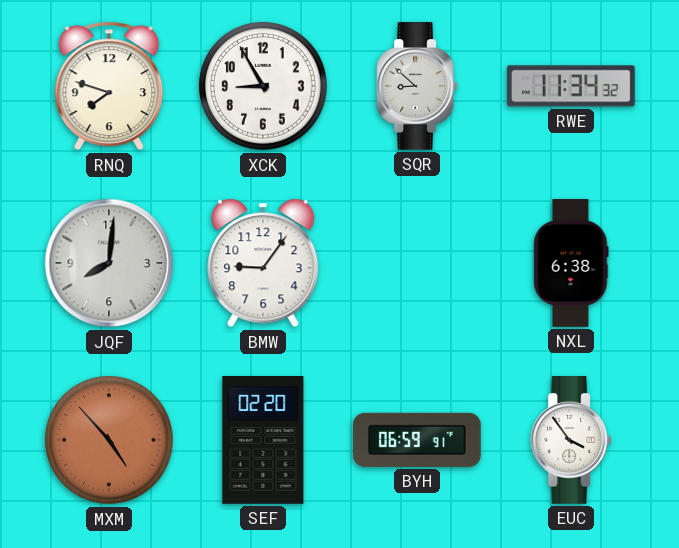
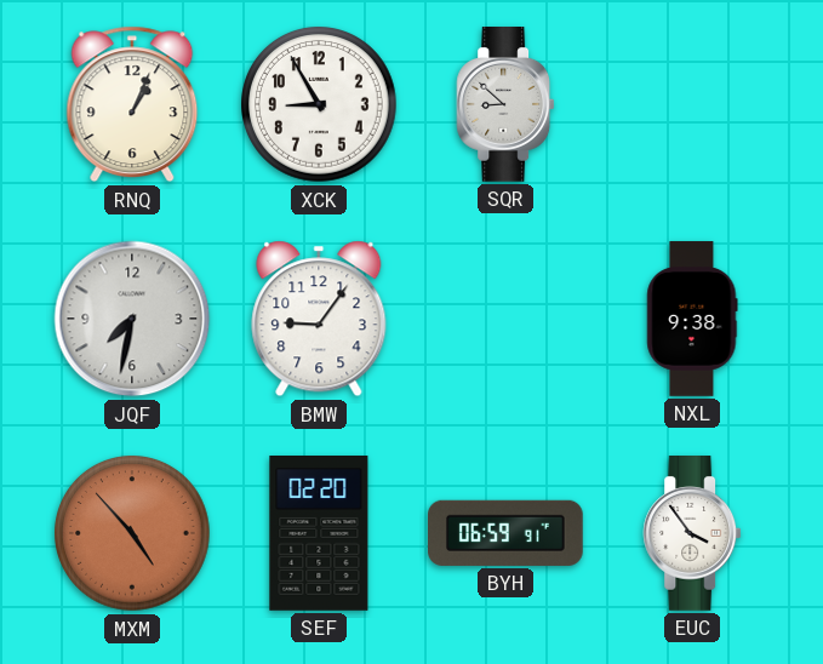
RNQ: 7:48 -> 1:04 (132, 104)
RWE: 11:34 -> none (572, 86)
JQF: 8:01 -> 7:32 (132, 319)
NXL: 6:38 -> 9:38 (692, 319)
